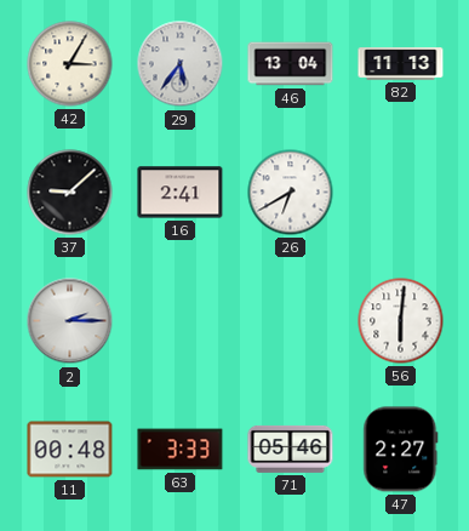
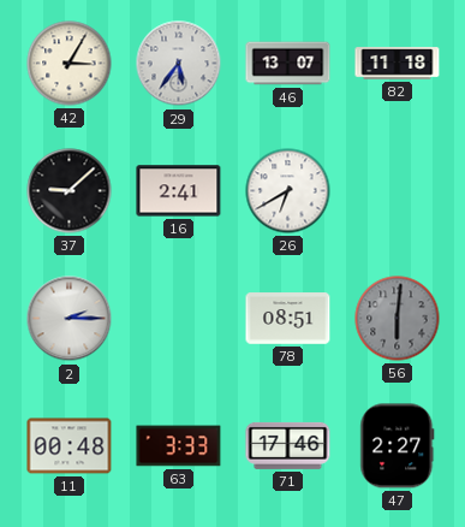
46: 13:04 -> 13:07 (288, 64)
82: 11:13 -> 11:18 (398, 64)
78: none -> 08:51 (288, 319)
56 dial: white -> grey (398, 319)
71: 05:46 -> 17:46 (288, 445)
